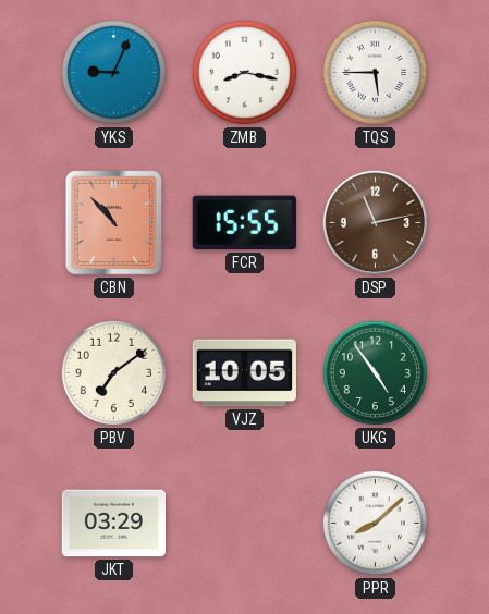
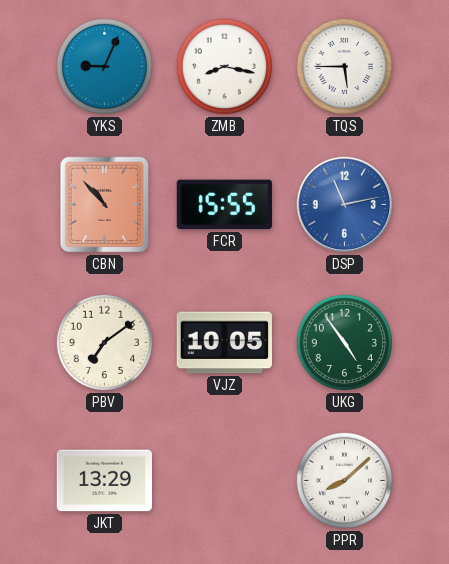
DSP dial: brown -> blue (345, 205)
JKT: 03:29 -> 13:29 (104, 481)
